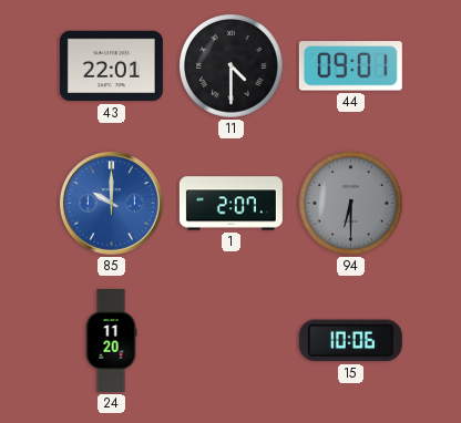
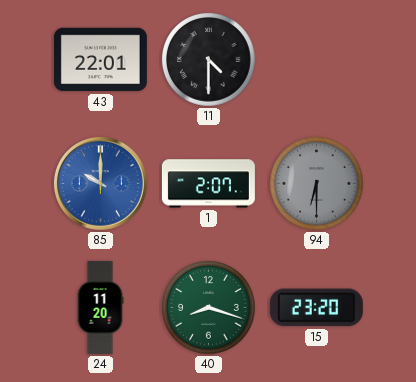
44: 09:01 -> none (350, 66)
40: none -> 8:18 (209, 308)
15: 10:06 -> 23:20 (316, 308)
